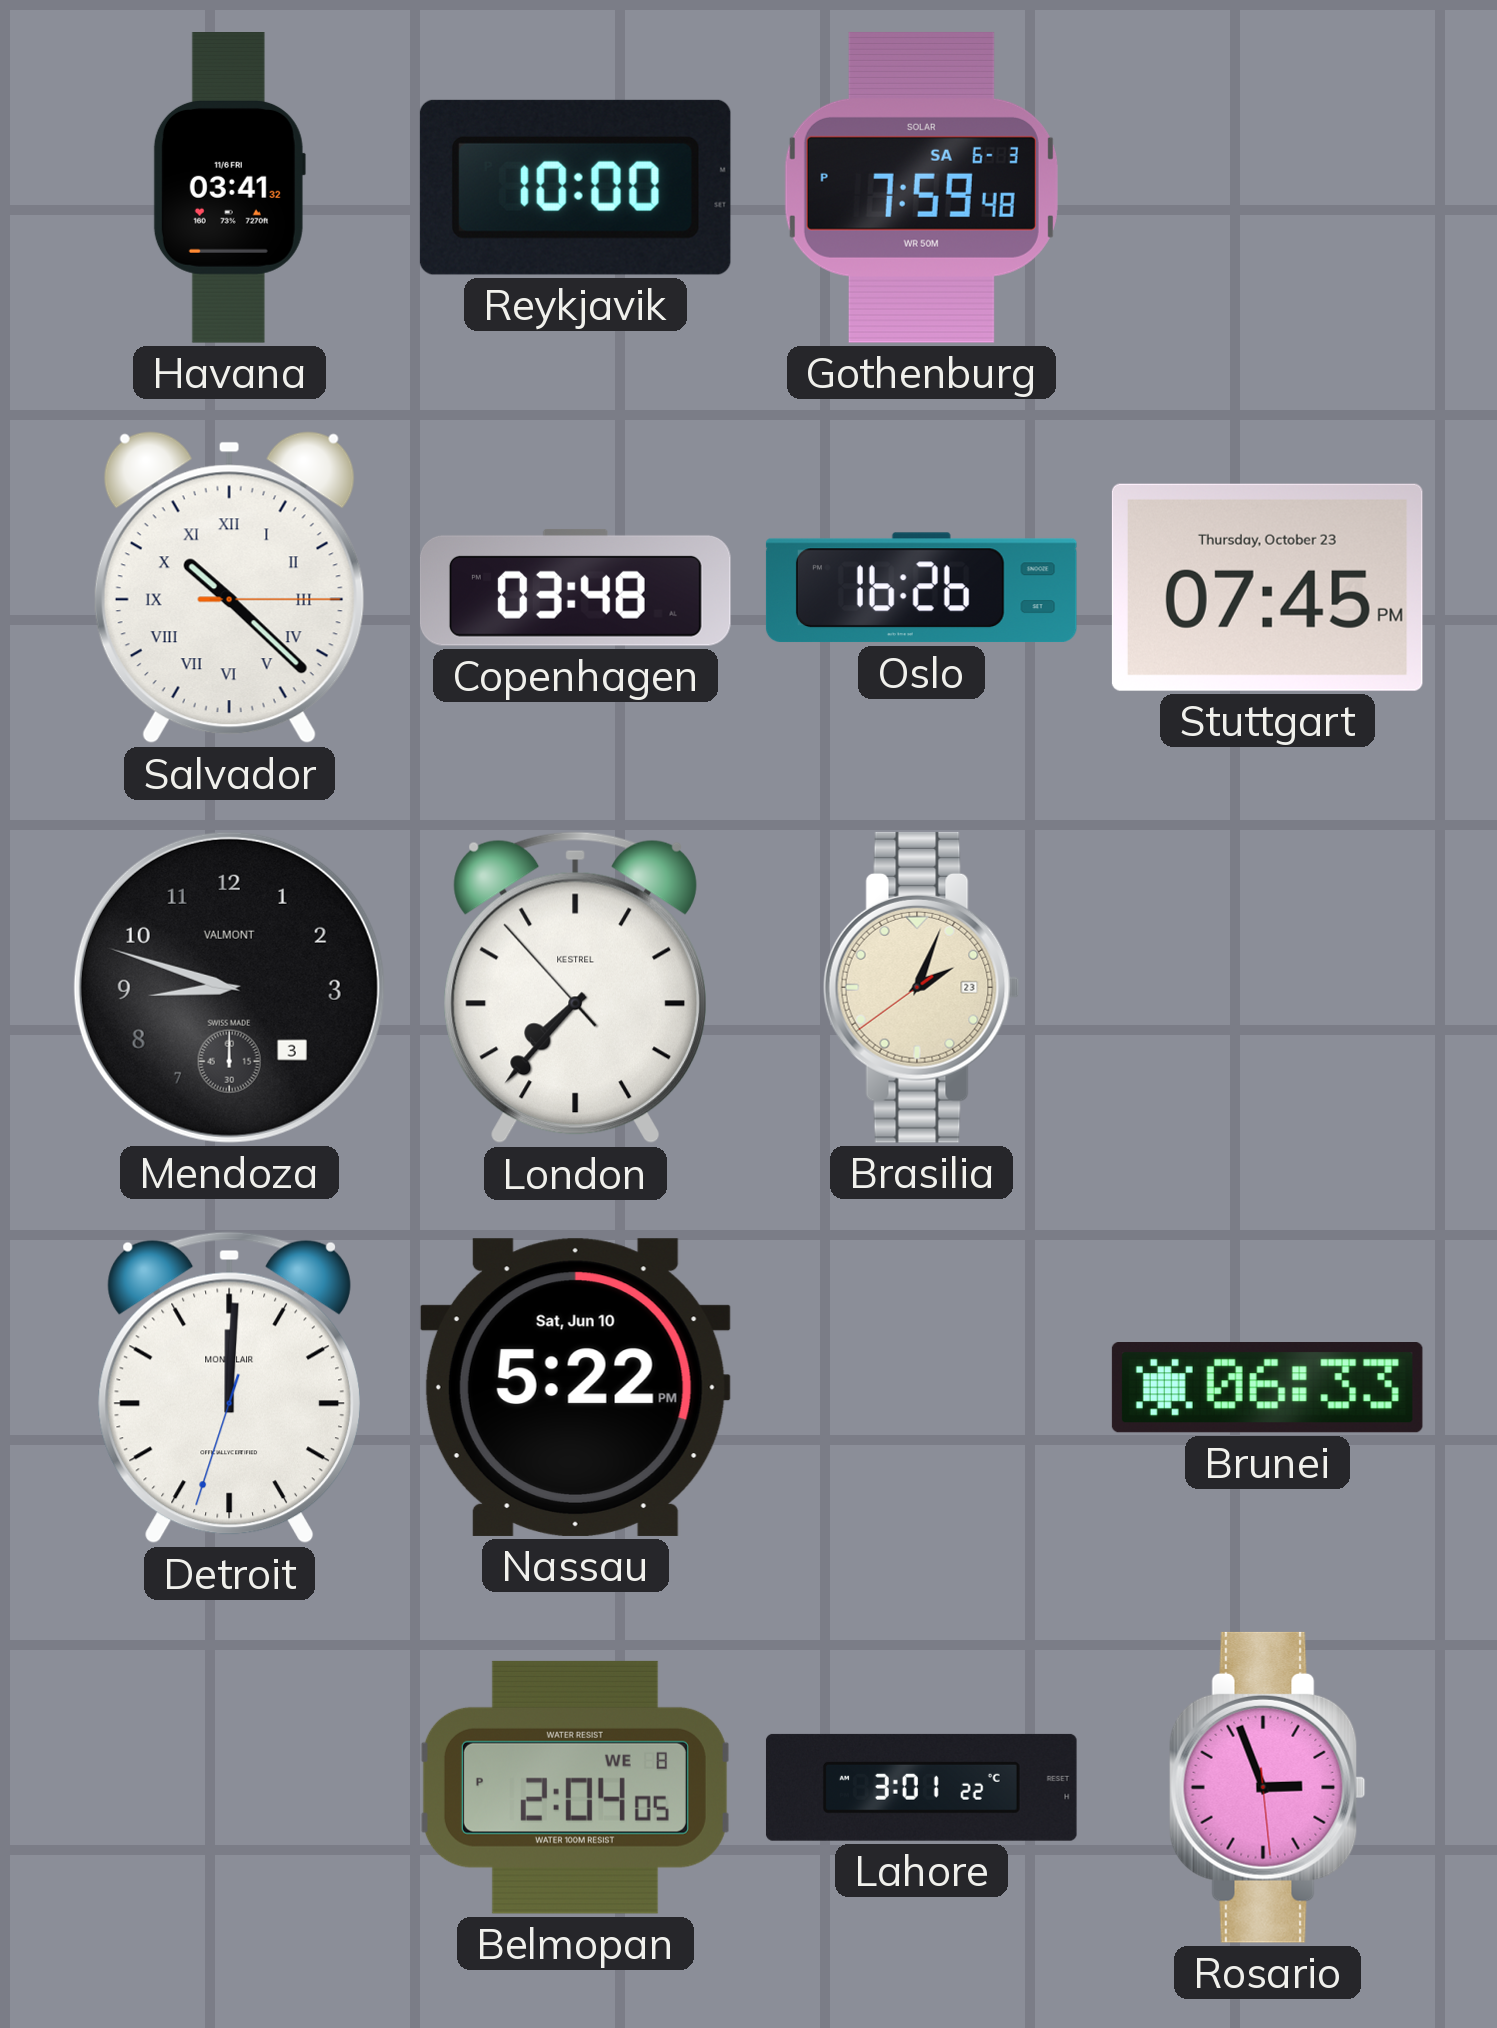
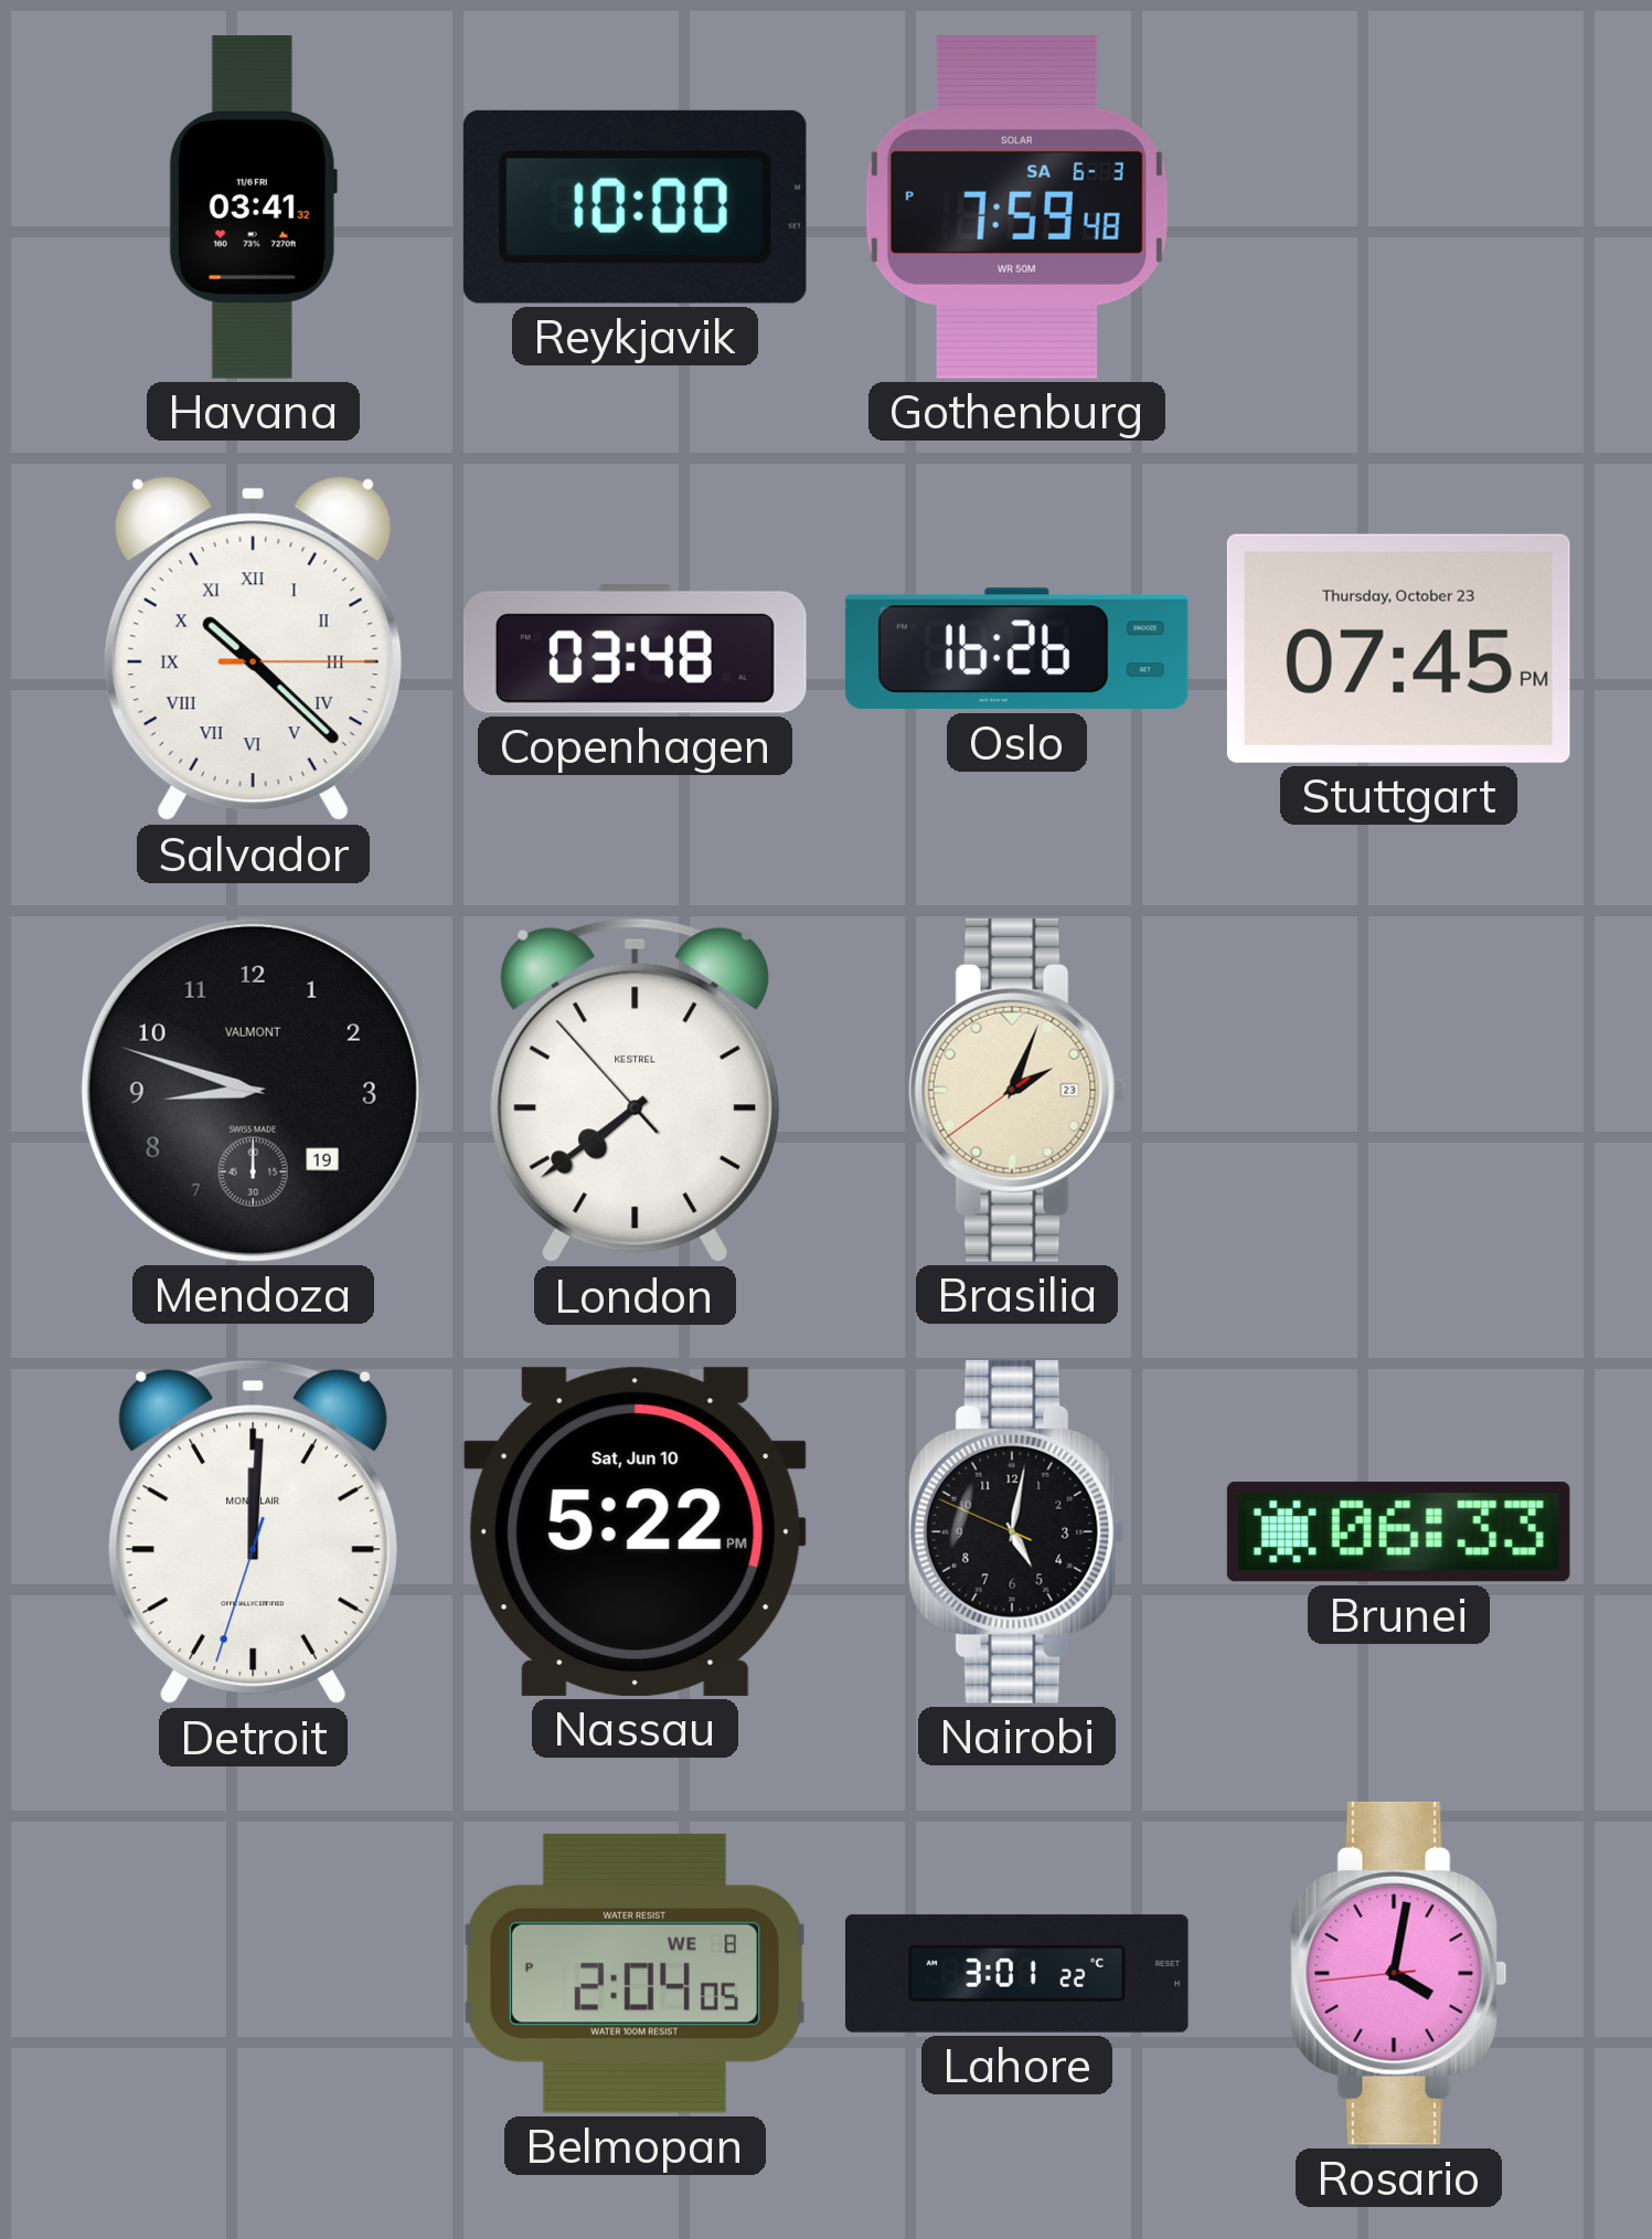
Mendoza date: 3 -> 19 (253, 1090)
London: 7:36 -> 7:38 (635, 1091)
Nairobi: none -> 5:01 (1016, 1531)
Rosario: 2:56 -> 4:01 (1398, 1973)
